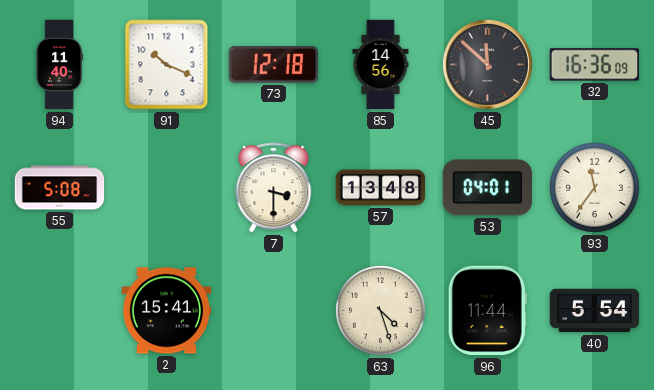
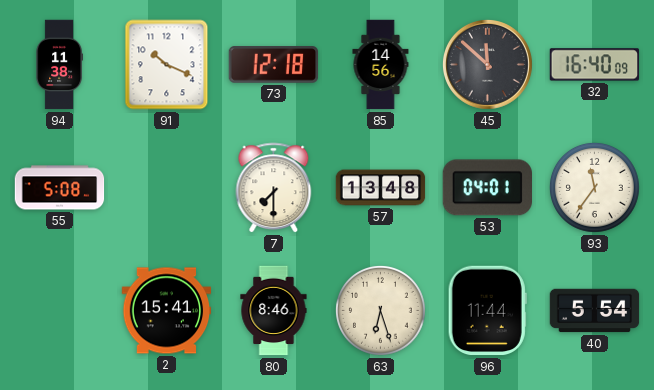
94: 11:40 -> 11:38 (59, 65)
32: 16:36 -> 16:40 (595, 65)
7: 3:30 -> 7:30 (274, 188)
80: none -> 8:46 (274, 311)
63: 4:27 -> 6:27 (381, 311)
